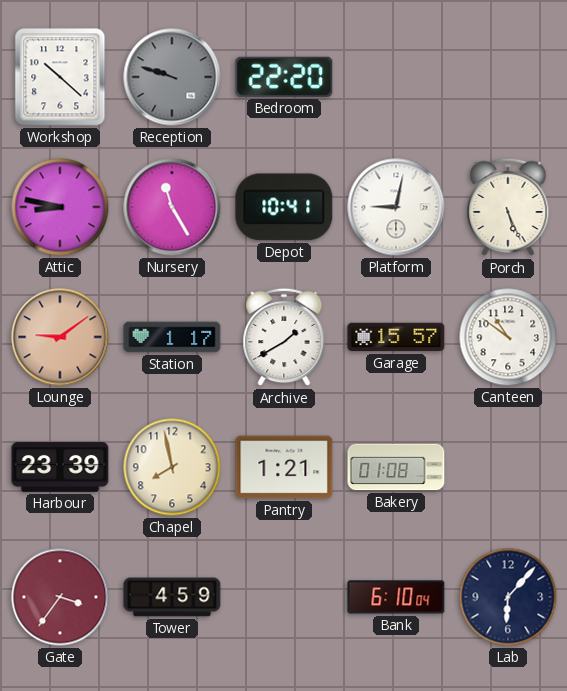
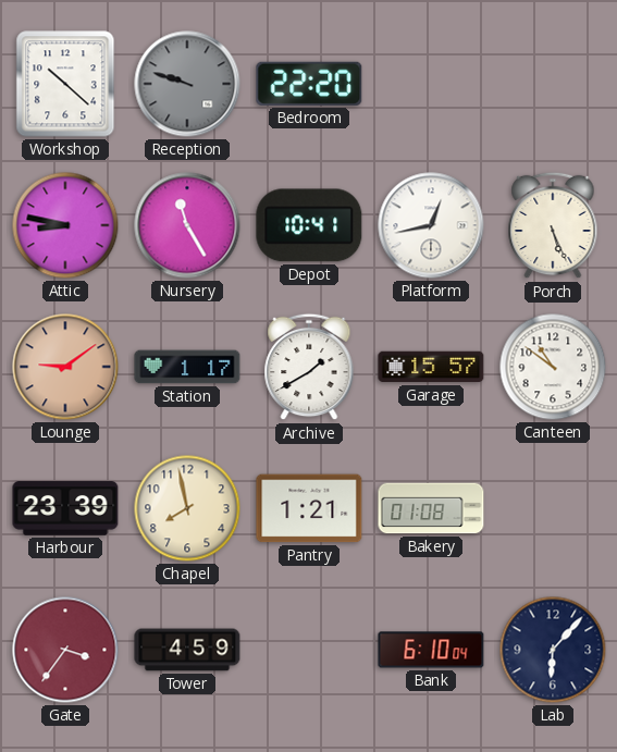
Platform: 9:02 -> 12:43 (431, 225)
